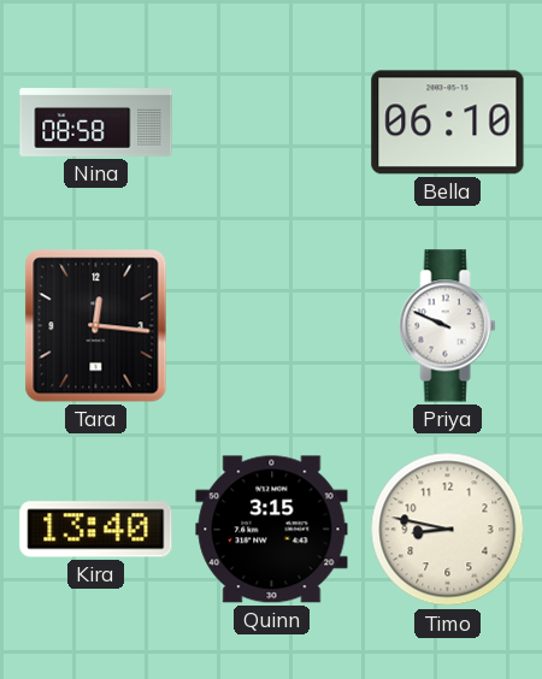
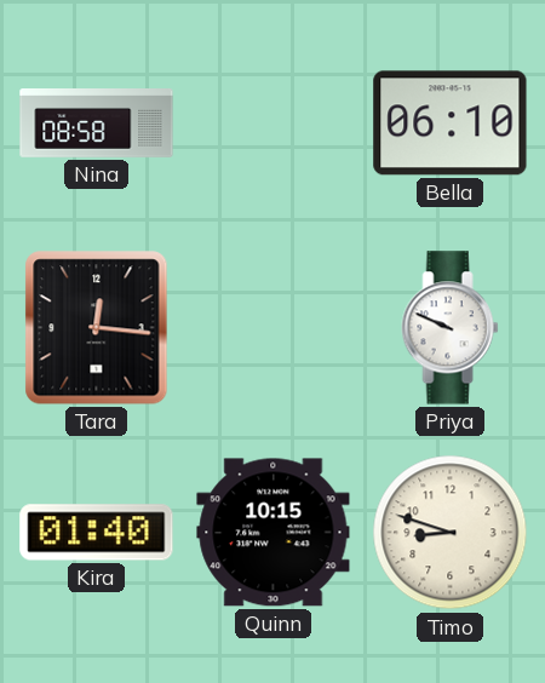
Kira: 13:40 -> 01:40 (97, 533)
Quinn: 3:15 -> 10:15 (274, 533)
Timo: 8:47 -> 8:48 (451, 533)
